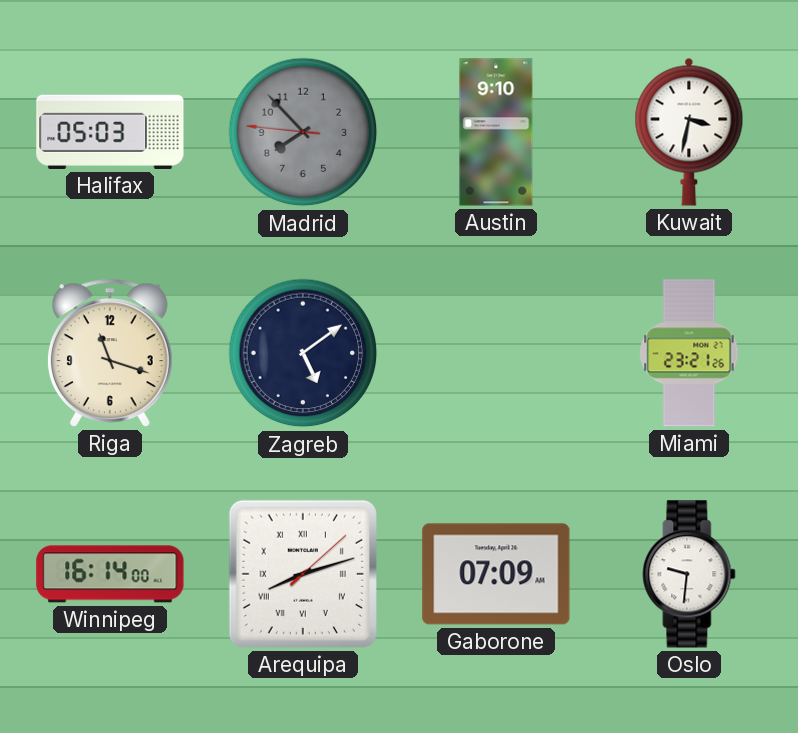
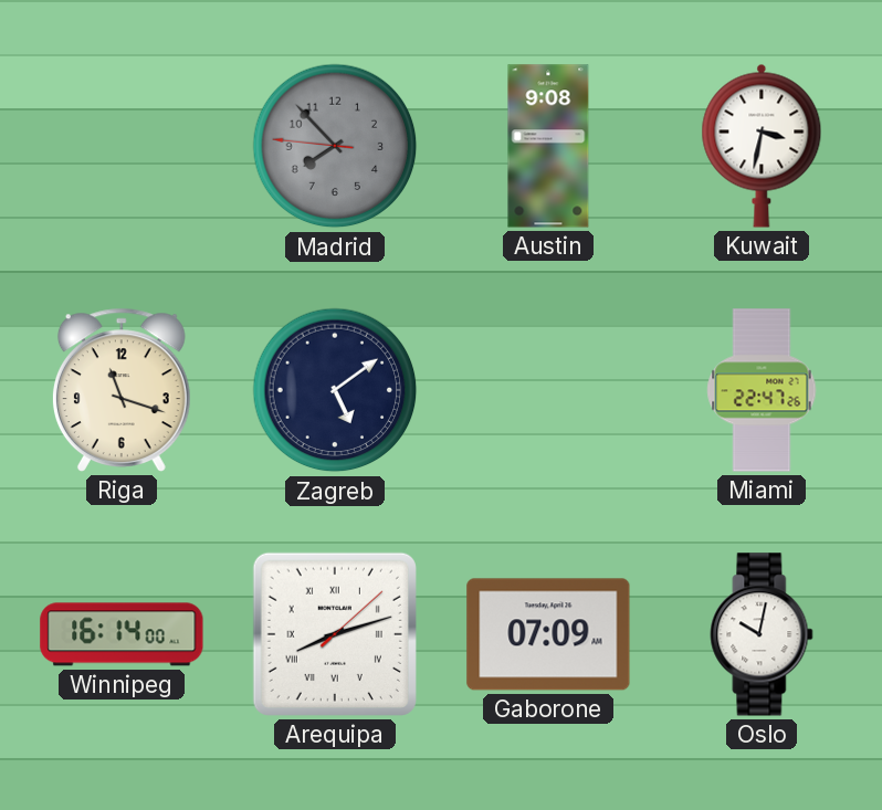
Halifax: 05:03 -> none (110, 132)
Austin: 9:10 -> 9:08 (548, 146)
Miami: 23:21 -> 22:47 (762, 390)
Oslo: 9:31 -> 10:02 (762, 634)
